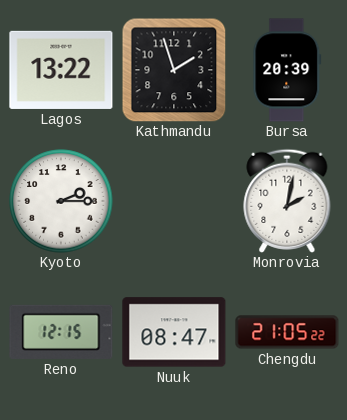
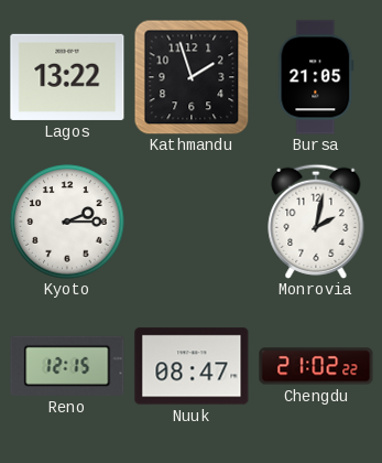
Bursa: 20:39 -> 21:05 (316, 77)
Chengdu: 21:05 -> 21:02 (316, 366)
